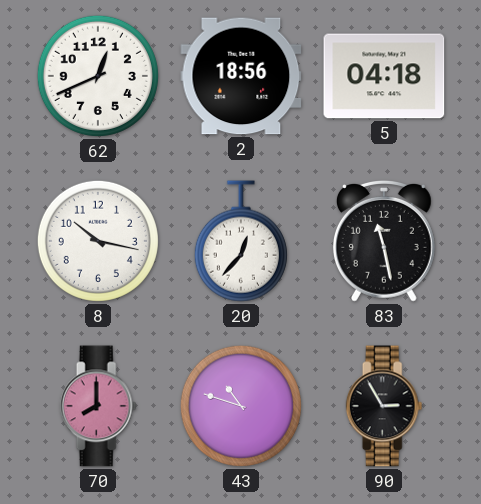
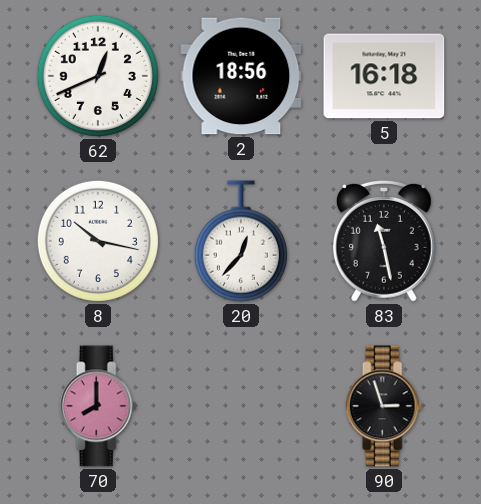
5: 04:18 -> 16:18 (384, 76)
43: 10:48 -> none (241, 406)
90: 2:55 -> 2:57 (384, 406)
